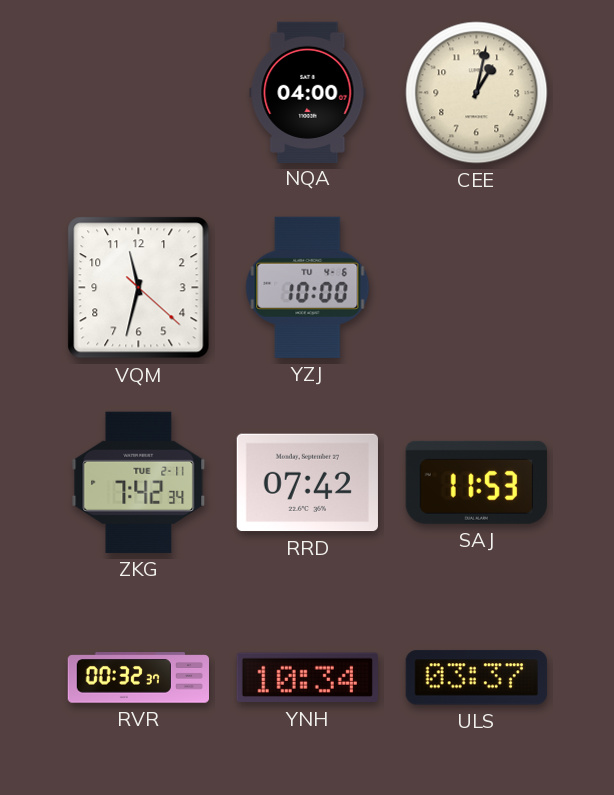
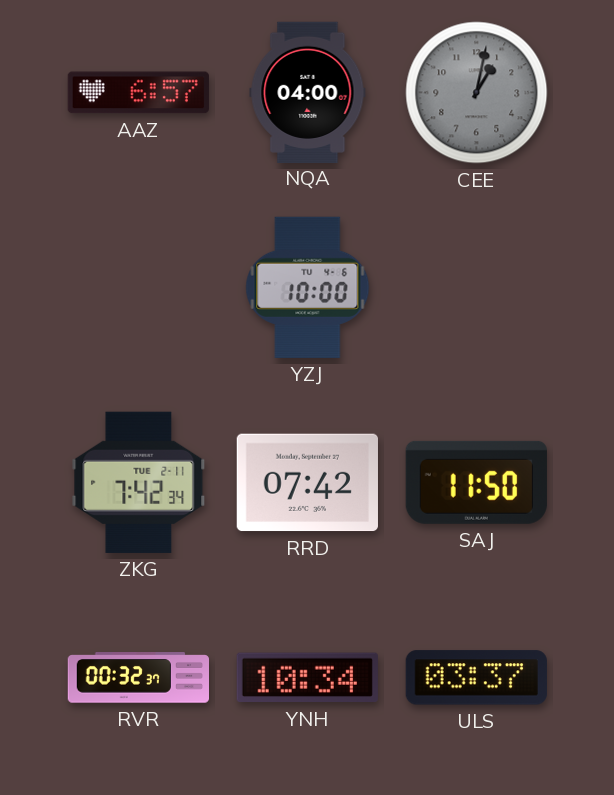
AAZ: none -> 6:57 (138, 93)
CEE dial: cream -> grey (477, 93)
VQM: 11:32 -> none (139, 288)
SAJ: 11:53 -> 11:50 (476, 482)
